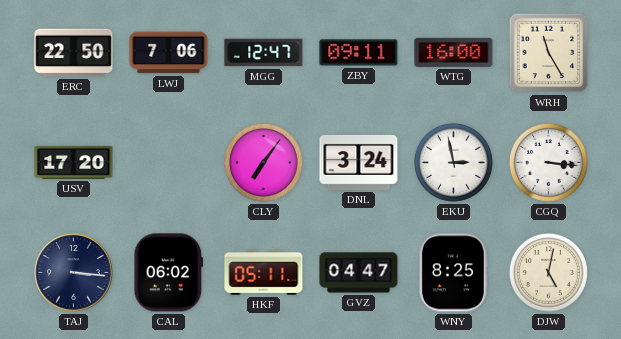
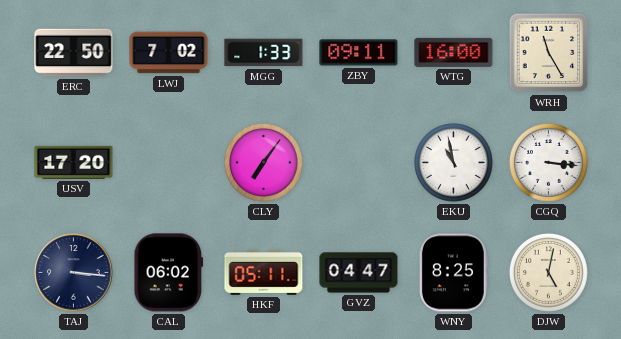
LWJ: 7:06 -> 7:02 (169, 53)
MGG: 12:47 -> 1:33 (264, 53)
DNL: 3:24 -> none (359, 162)
EKU: 2:58 -> 10:58 (453, 162)
